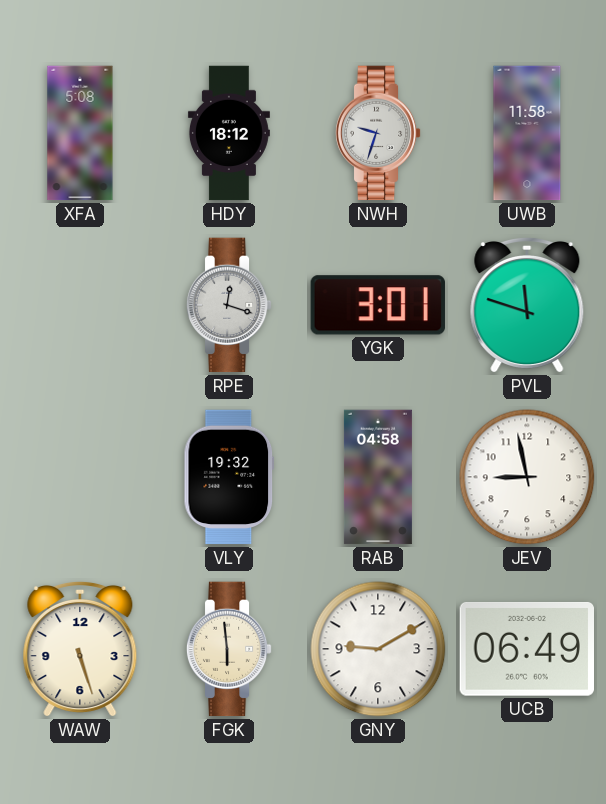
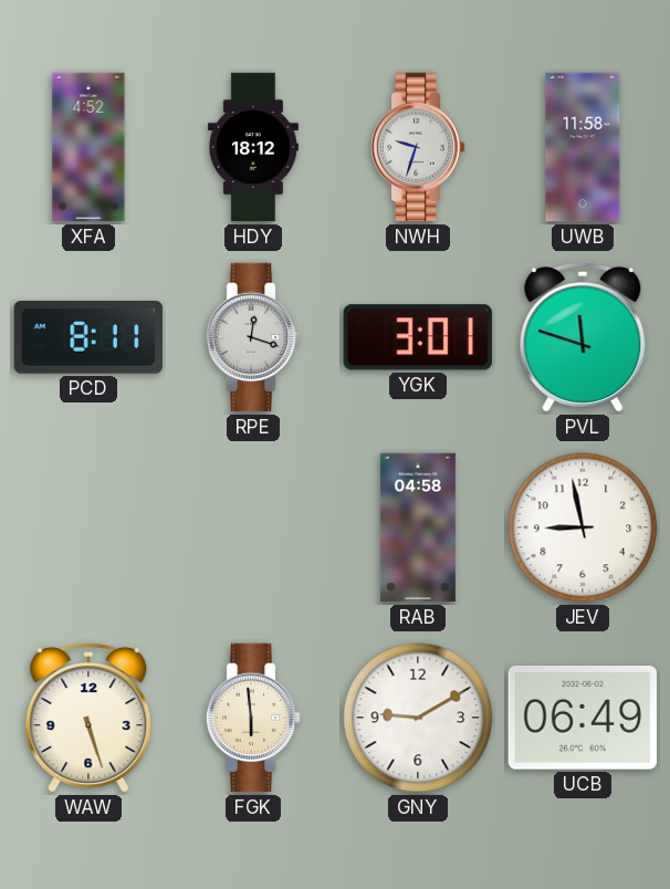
XFA: 5:08 -> 4:52 (88, 147)
PCD: none -> 8:11 (87, 338)
VLY: 19:32 -> none (229, 477)
